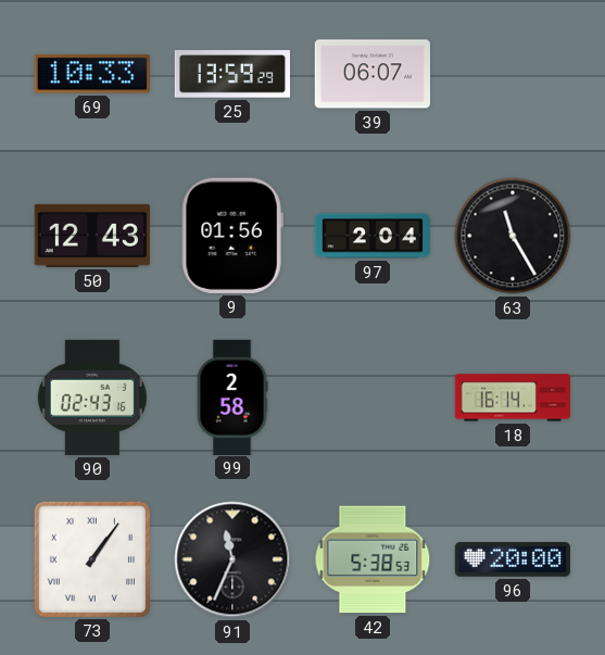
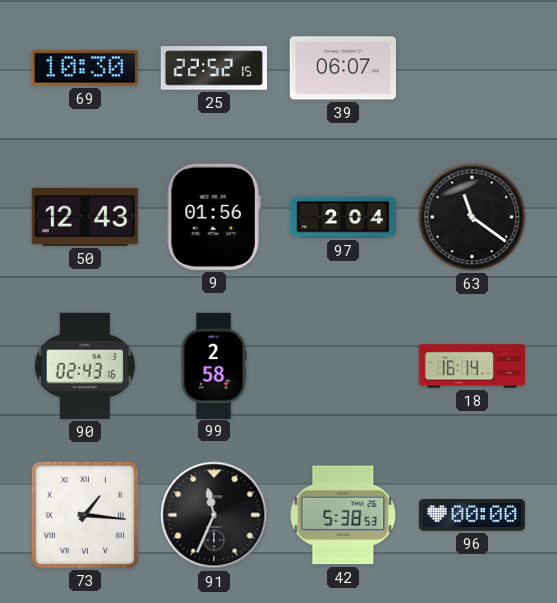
69: 10:33 -> 10:30 (85, 68)
25: 13:59 -> 22:52 (213, 68)
63: 11:25 -> 11:21 (472, 217)
73: 1:06 -> 1:16 (85, 515)
96: 20:00 -> 00:00 (472, 516)
